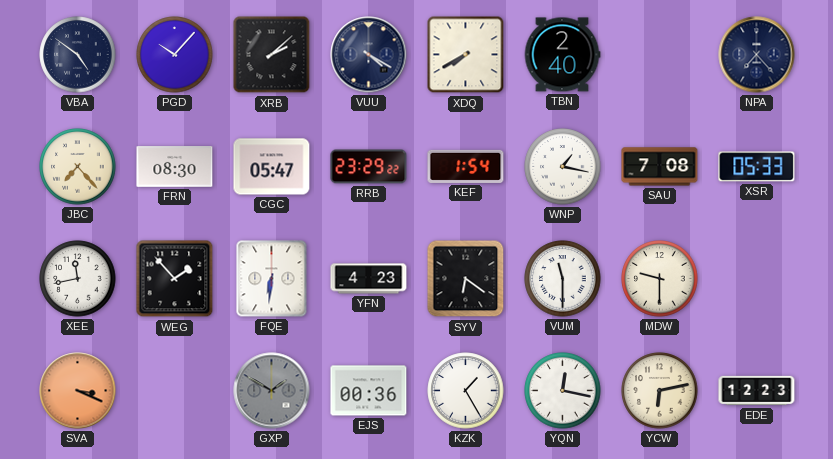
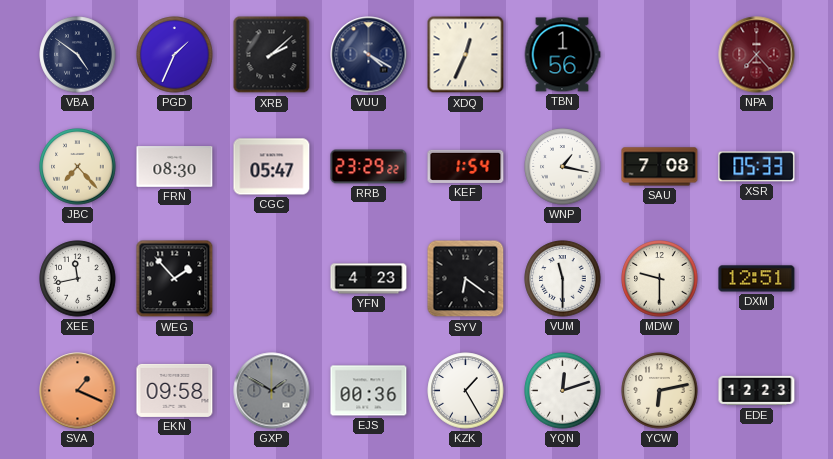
PGD: 10:07 -> 1:34 (175, 55)
XDQ: 7:40 -> 12:34 (466, 55)
TBN: 2:40 -> 1:56 (562, 55)
NPA dial: navy -> burgundy (757, 55)
FQE: 6:31 -> none (272, 279)
DXM: none -> 12:51 (757, 279)
SVA: 3:19 -> 1:19 (78, 391)
EKN: none -> 09:58 (175, 390)
YQN: 12:17 -> 12:12 (563, 391)
